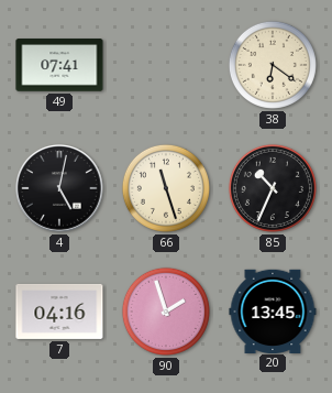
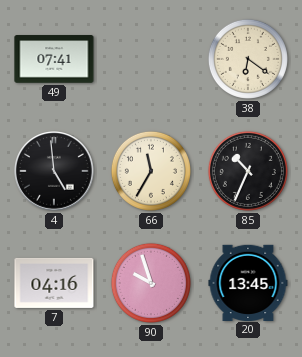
4: 5:02 -> 4:59 (55, 172)
66: 11:27 -> 11:35 (151, 171)
90: 1:57 -> 9:57 (151, 283)
